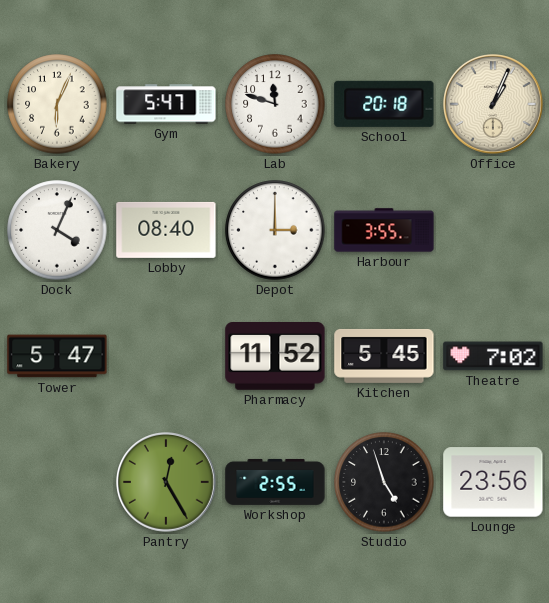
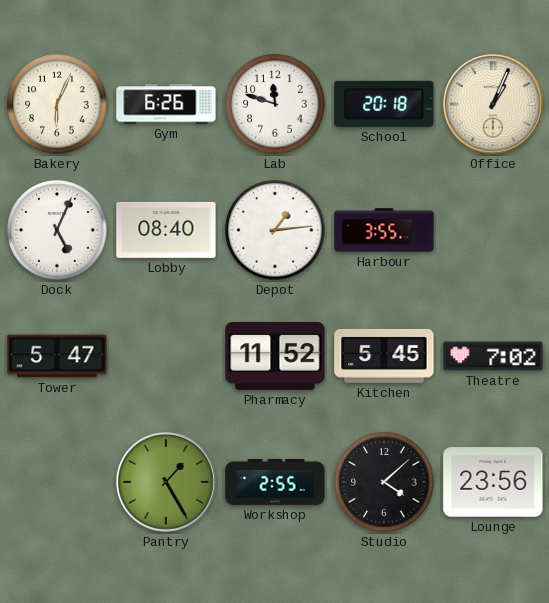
Gym: 5:47 -> 6:26 (166, 104)
Dock: 4:04 -> 5:04 (57, 230)
Depot: 3:00 -> 1:14 (275, 230)
Pantry: 12:25 -> 1:25 (167, 483)
Studio: 4:57 -> 4:08 (384, 482)
